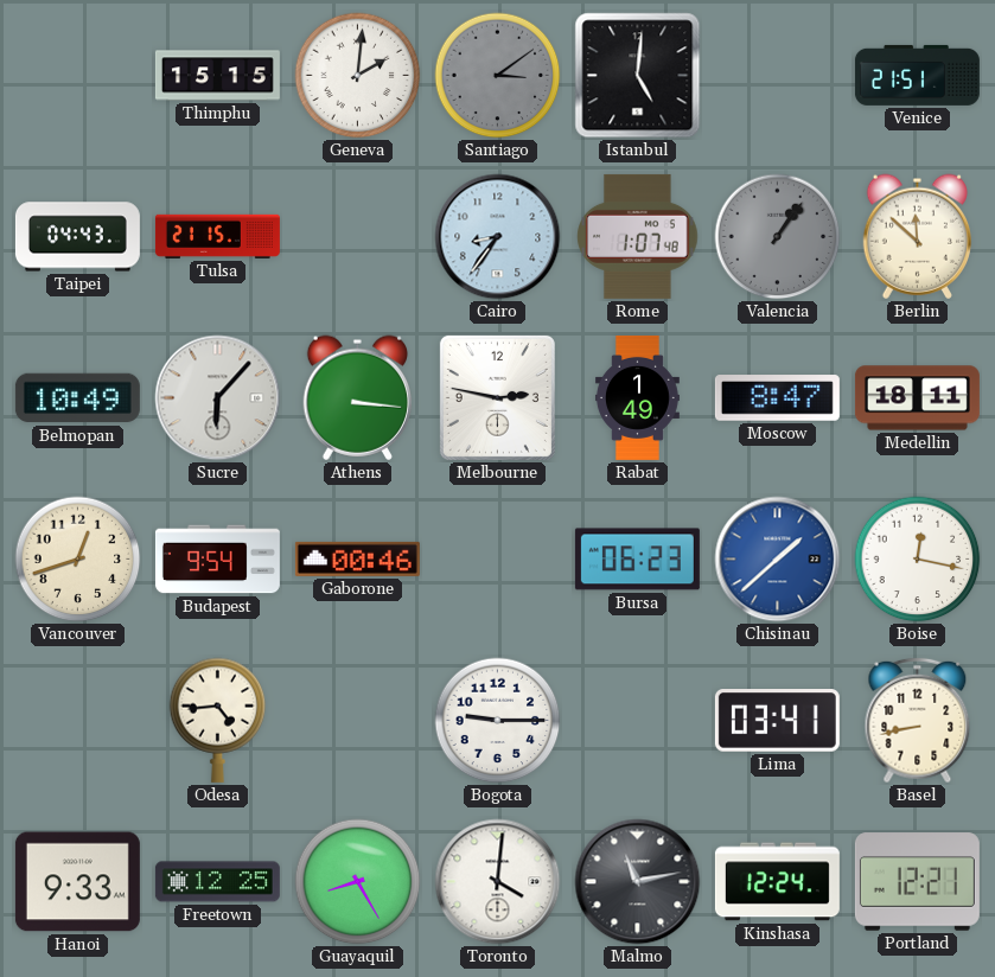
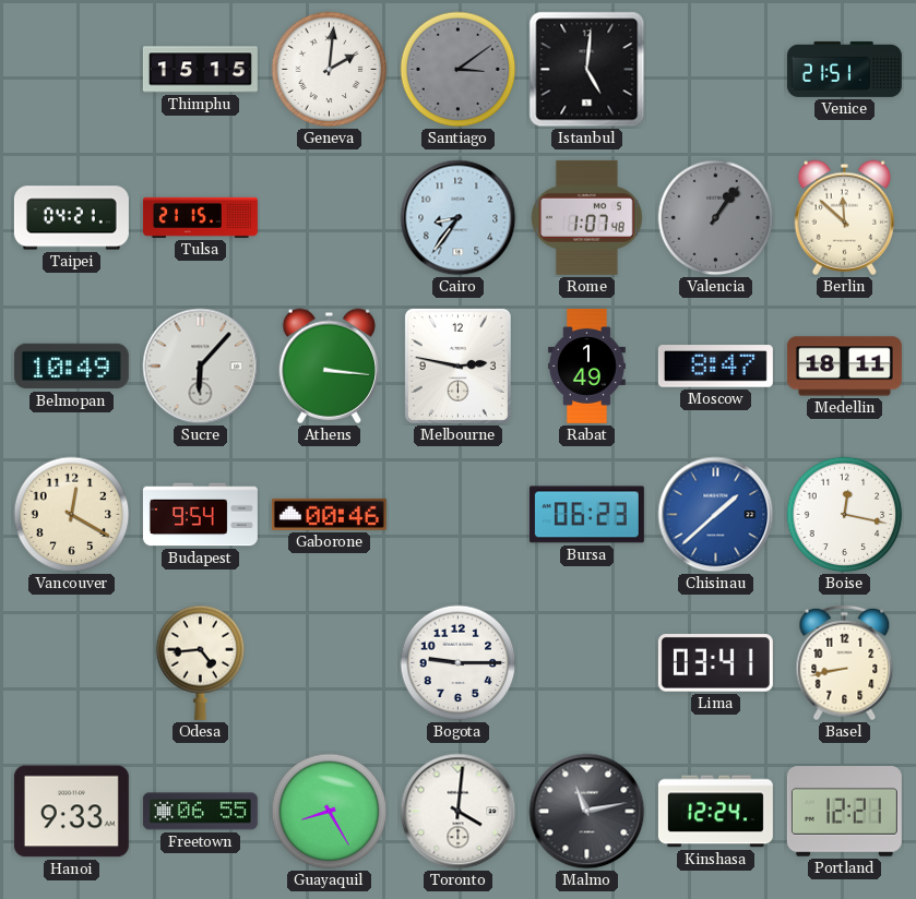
Taipei: 04:43 -> 04:21 (71, 218)
Vancouver: 12:42 -> 12:20 (72, 515)
Freetown: 12:25 -> 06:55 (200, 812)
